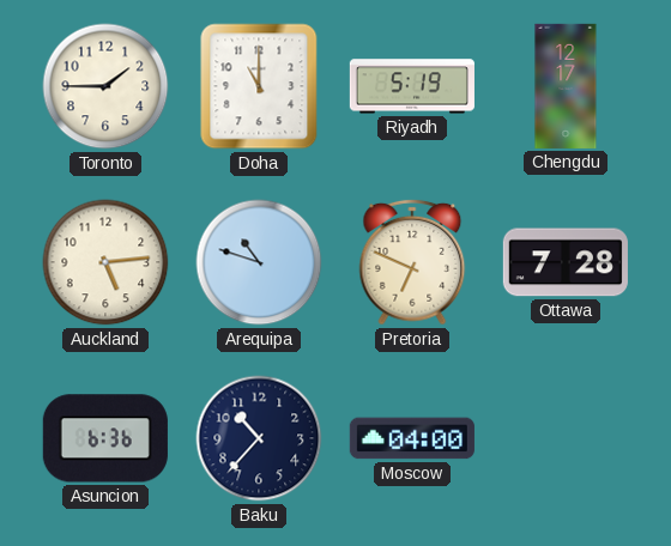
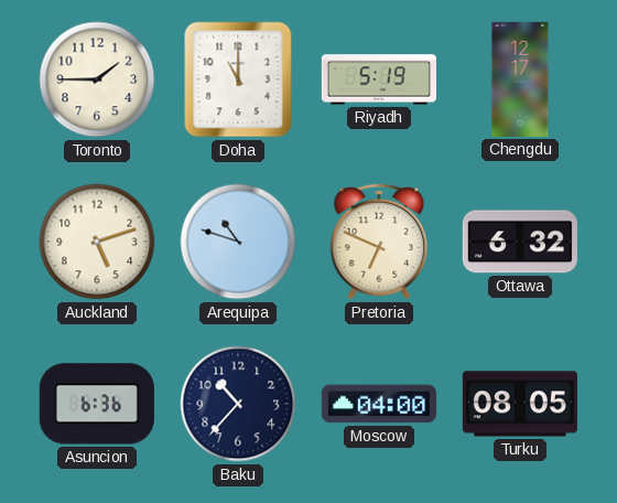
Auckland: 5:14 -> 5:12 (97, 242)
Ottawa: 7:28 -> 6:32 (520, 242)
Turku: none -> 08:05 (520, 404)
